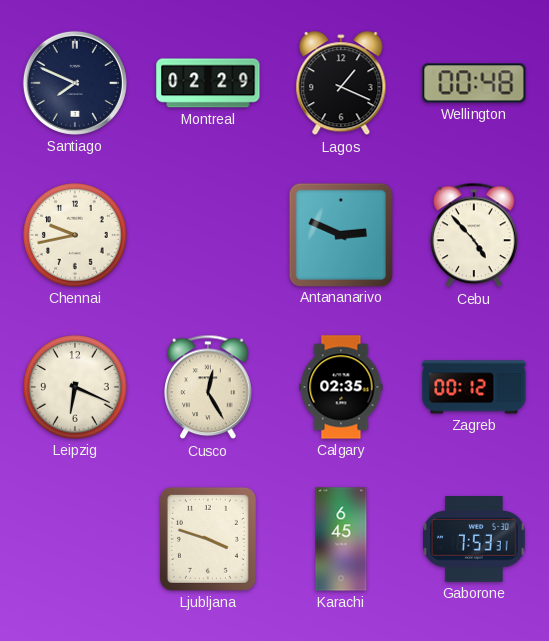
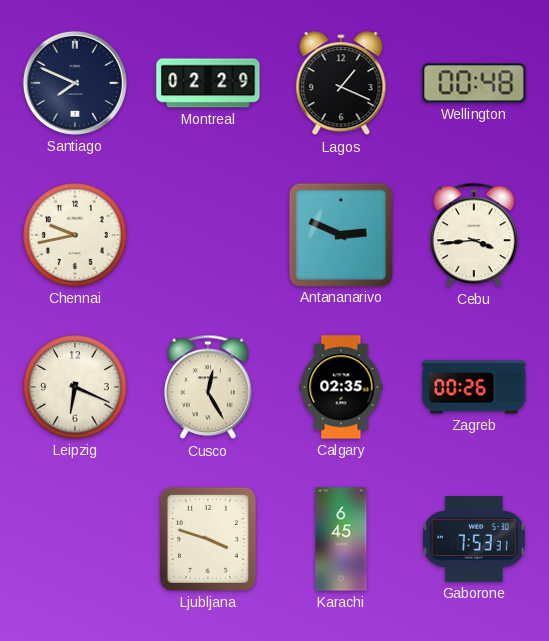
Cebu: 4:53 -> 3:44 (474, 235)
Zagreb: 00:12 -> 00:26 (474, 387)
